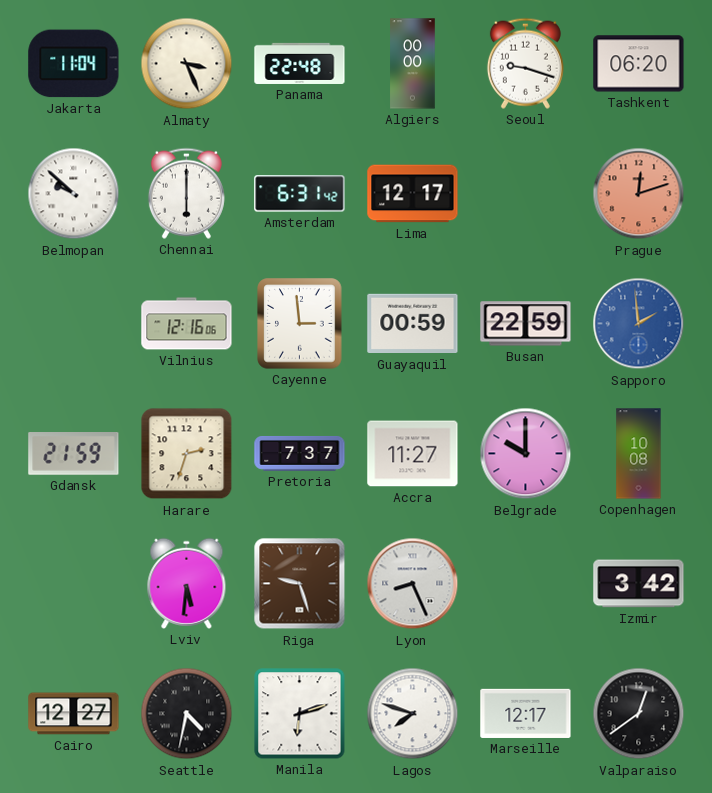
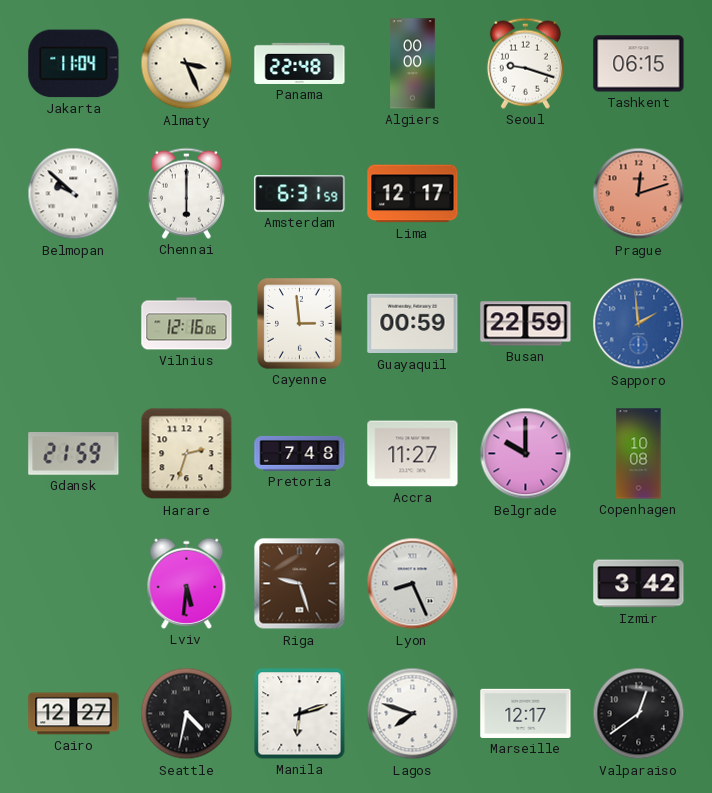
Tashkent: 06:20 -> 06:15 (639, 64)
Amsterdam: 6:31:42 -> 6:31:59 (300, 194)
Pretoria: 7:37 -> 7:48 (300, 453)
